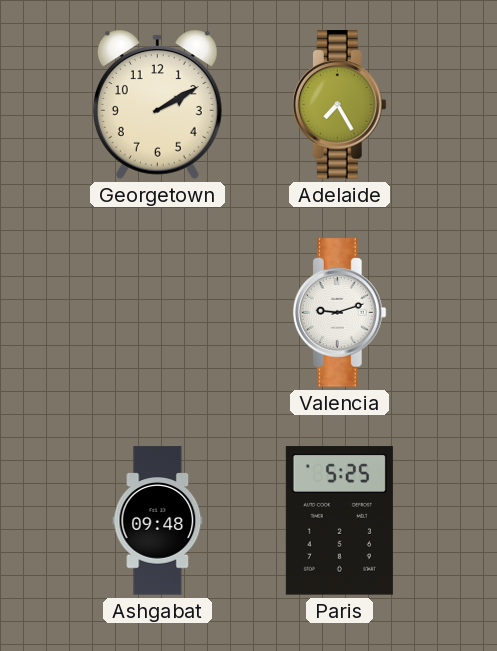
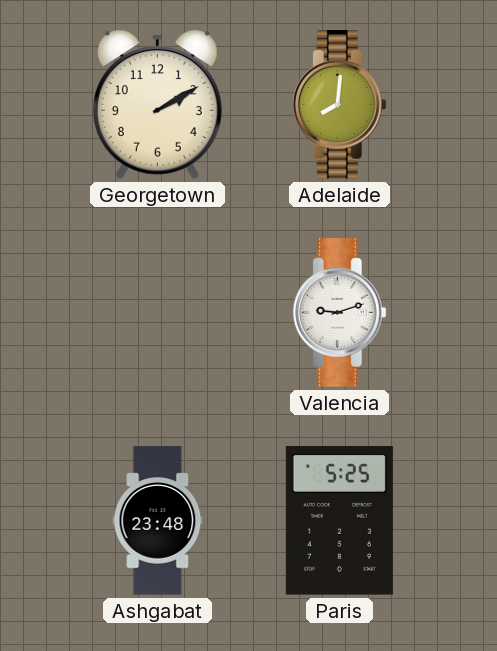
Adelaide: 7:25 -> 8:01 (339, 105)
Ashgabat: 09:48 -> 23:48 (158, 521)
